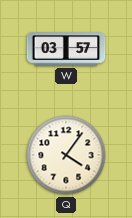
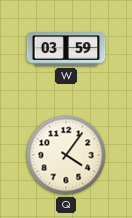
W: 03:57 -> 03:59 (66, 49)
